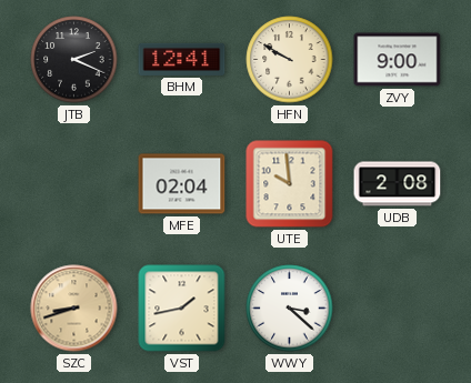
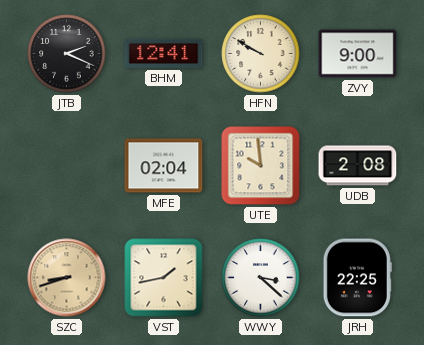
JRH: none -> 22:25 (357, 278)
